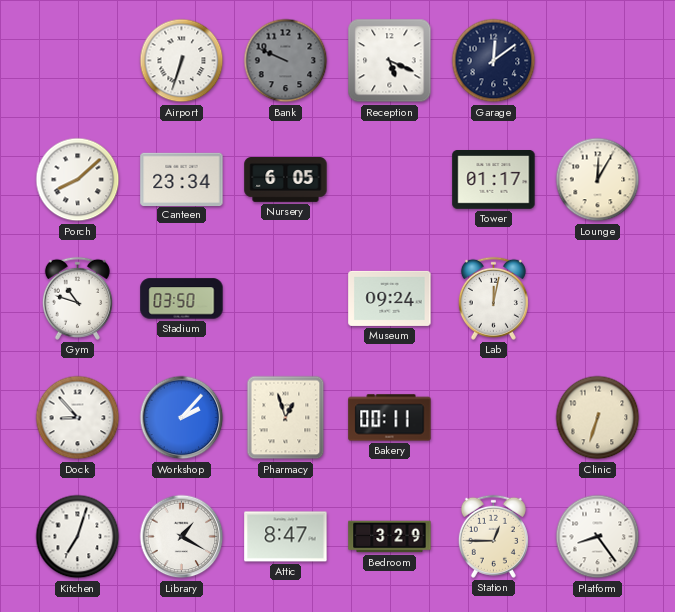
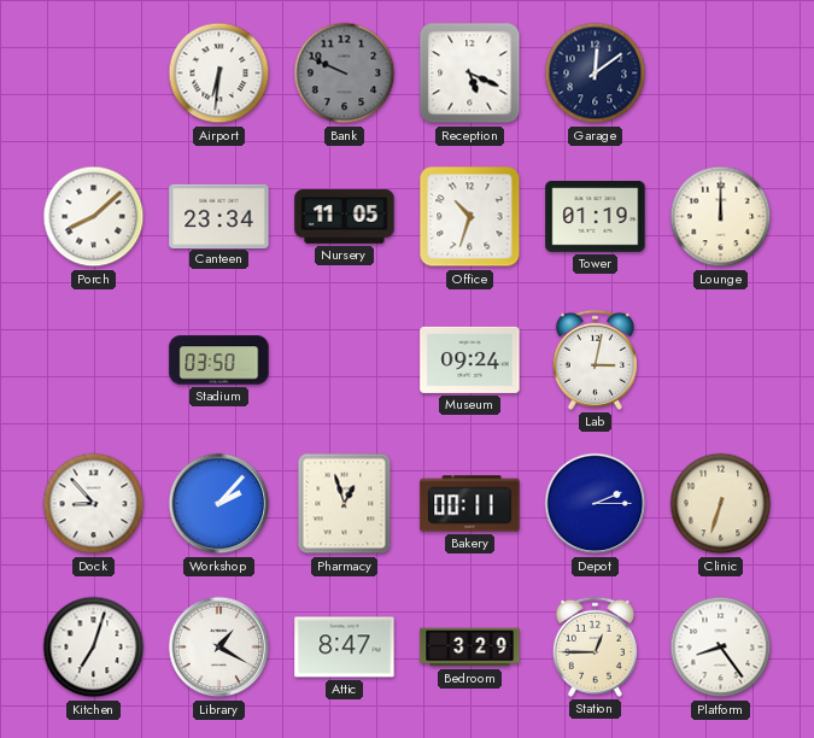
Airport: 6:33 -> 6:31 (219, 74)
Nursery: 6:05 -> 11:05 (345, 217)
Office: none -> 10:33 (470, 217)
Tower: 01:17 -> 01:19 (596, 217)
Lounge: 12:05 -> 12:00 (721, 217)
Gym: 10:48 -> none (77, 298)
Lab: 12:02 -> 3:02 (595, 359)
Depot: none -> 2:15 (596, 504)
